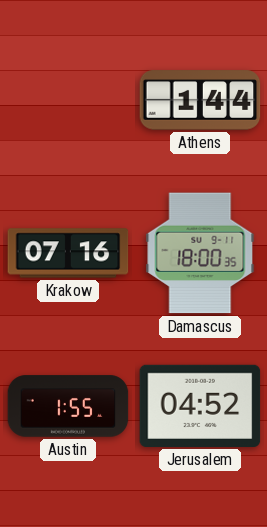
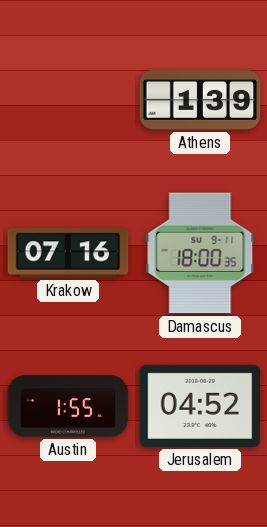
Athens: 1:44 -> 1:39 (200, 100)
